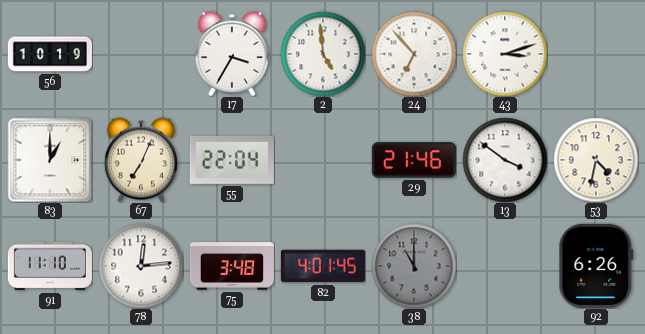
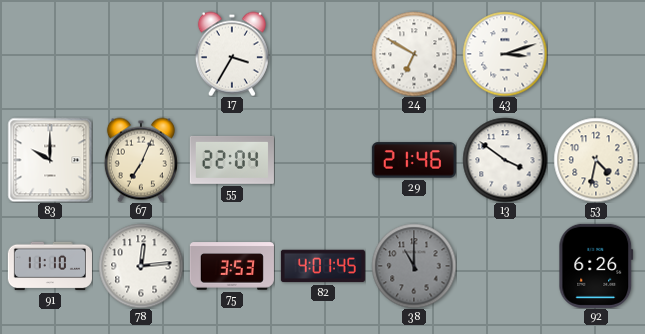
56: 10:19 -> none (50, 54)
2: 4:59 -> none (323, 54)
24: 6:53 -> 6:50 (414, 54)
83: 1:00 -> 10:00 (50, 160)
75: 3:48 -> 3:53 (232, 266)
